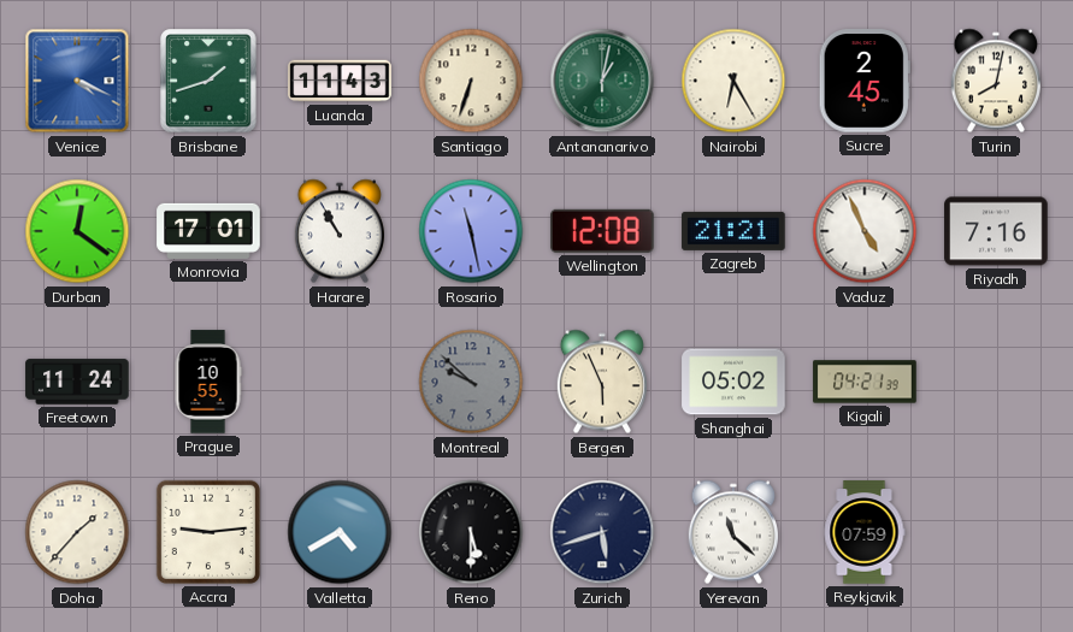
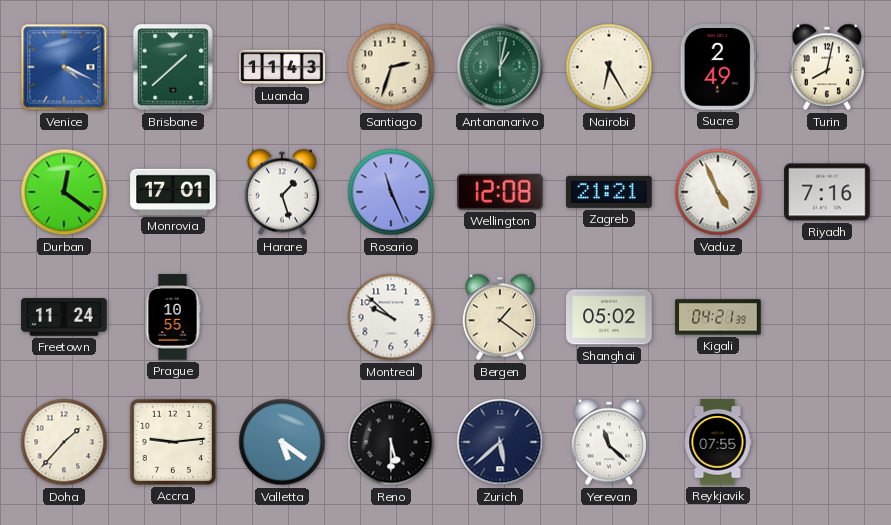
Brisbane: 1:42 -> 1:38 (173, 67)
Santiago: 6:33 -> 2:33 (391, 67)
Sucre: 2:45 -> 2:49 (718, 67)
Harare: 10:55 -> 1:27 (282, 192)
Rosario: 11:28 -> 11:26 (391, 192)
Montreal dial: grey -> white (391, 317)
Bergen: 5:56 -> 1:21 (500, 317)
Valletta: 4:40 -> 5:21 (282, 442)
Zurich: 5:42 -> 5:38 (500, 442)
Reykjavik: 07:59 -> 07:55 (718, 442)
